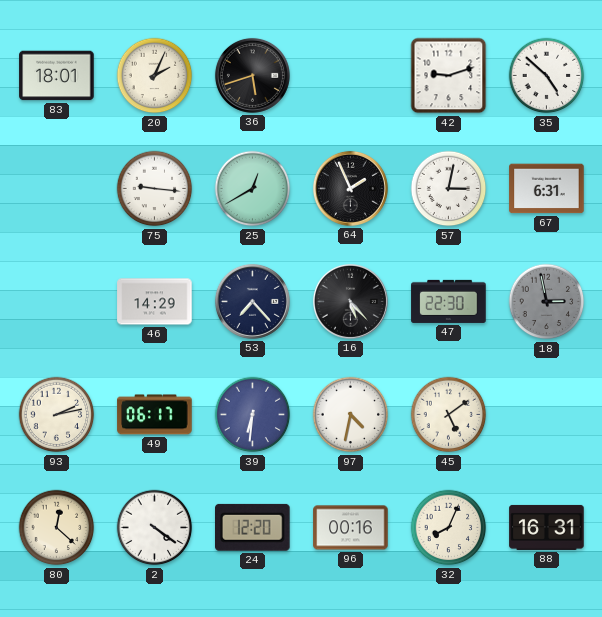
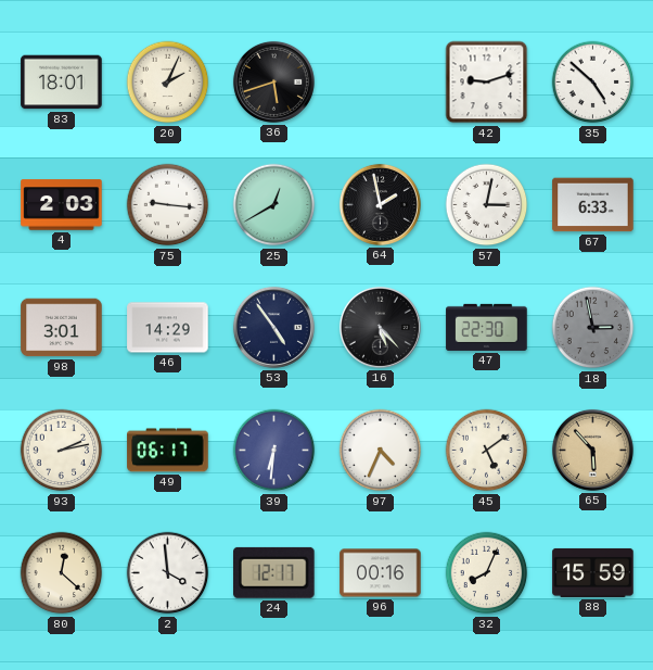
4: none -> 2:03 (62, 205)
64: 1:56 -> 1:58 (380, 204)
67: 6:31 -> 6:33 (593, 205)
98: none -> 3:01 (62, 328)
53: 7:23 -> 4:54 (273, 327)
97: 4:32 -> 4:34 (381, 451)
65: none -> 5:53 (592, 450)
2: 4:21 -> 3:59 (168, 573)
24: 12:20 -> 12:17 (274, 572)
88: 16:31 -> 15:59 (593, 572)
